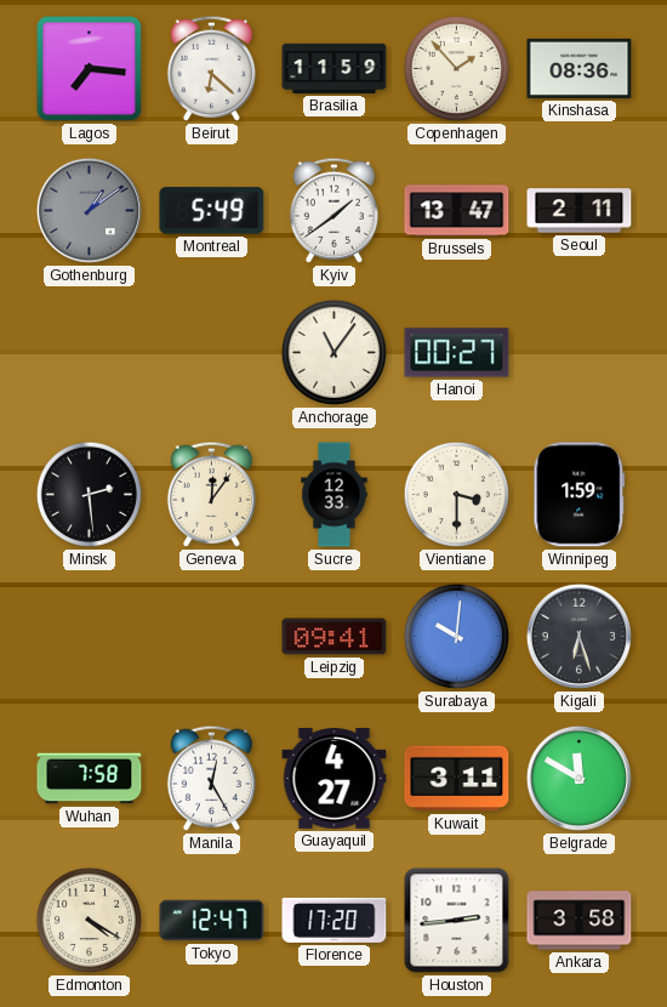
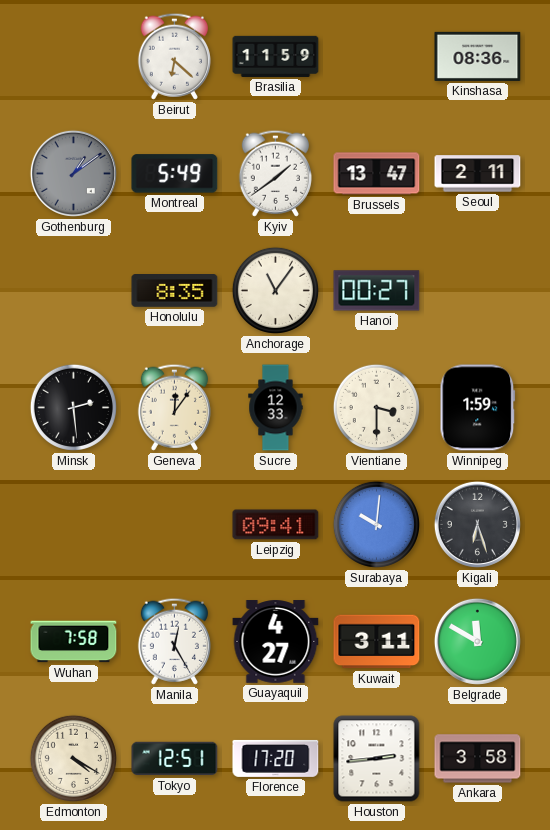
Lagos: 7:16 -> none (90, 69)
Copenhagen: 1:53 -> none (456, 68)
Honolulu: none -> 8:35 (175, 291)
Tokyo: 12:47 -> 12:51 (175, 759)
